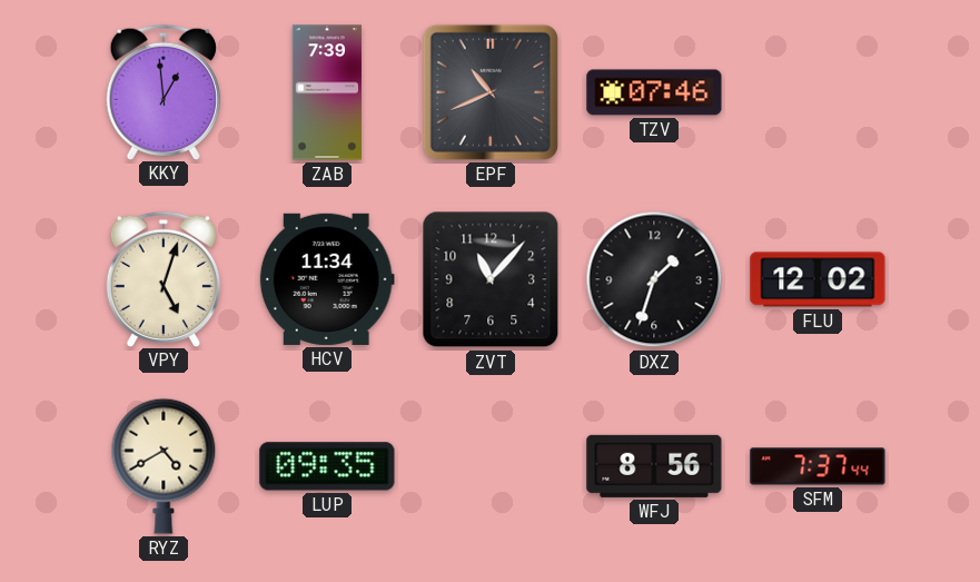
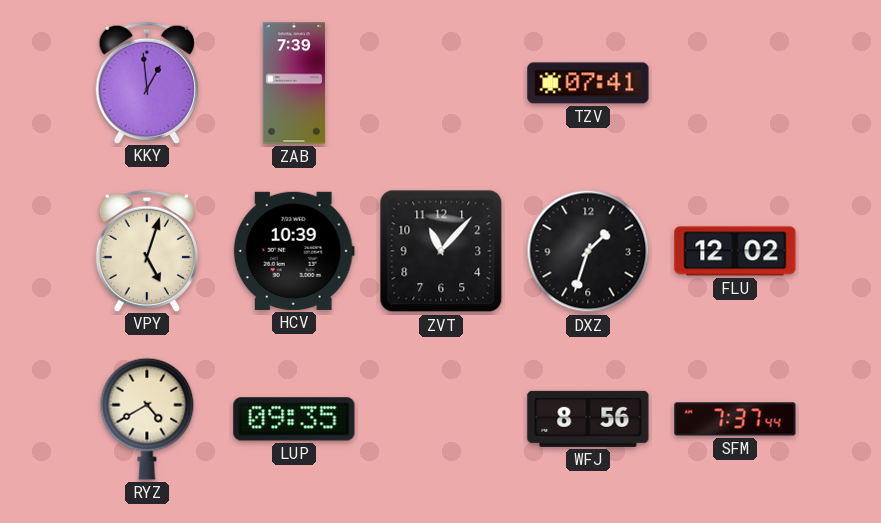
EPF: 10:41 -> none (491, 92)
TZV: 07:46 -> 07:41 (588, 83)
HCV: 11:34 -> 10:39 (294, 251)
